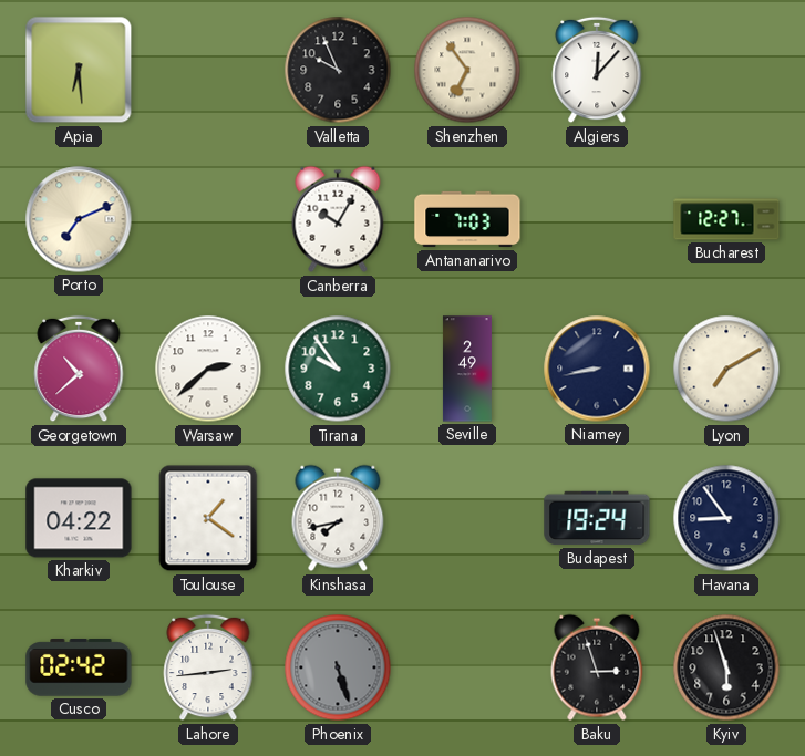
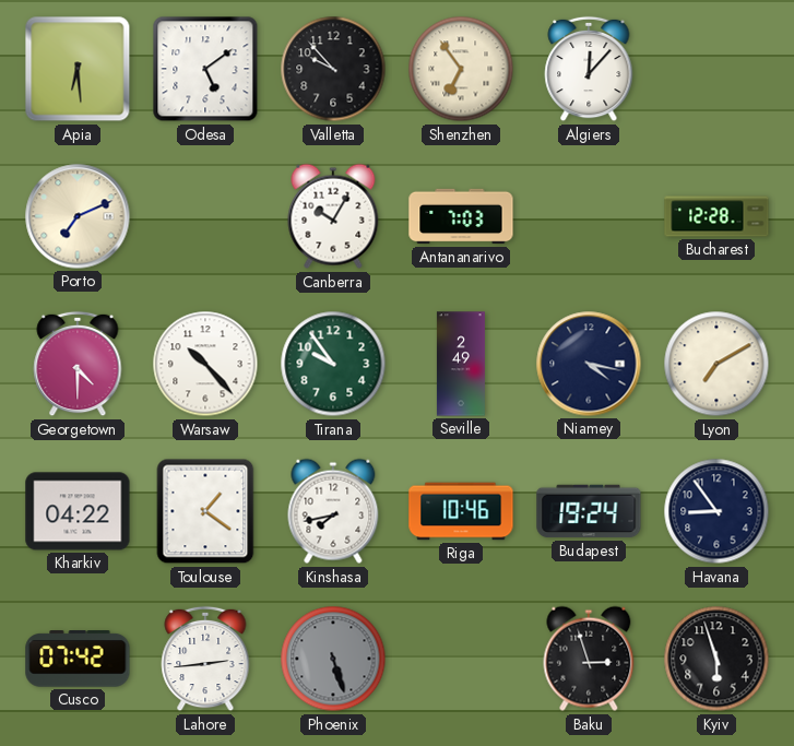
Odesa: none -> 5:09 (205, 69)
Valletta: 9:56 -> 9:53 (333, 69)
Bucharest: 12:27 -> 12:28 (716, 216)
Georgetown: 10:38 -> 4:30 (78, 364)
Warsaw: 2:38 -> 10:23 (205, 364)
Niamey: 8:43 -> 4:17 (589, 364)
Riga: none -> 10:46 (461, 511)
Cusco: 02:42 -> 07:42 (78, 659)
